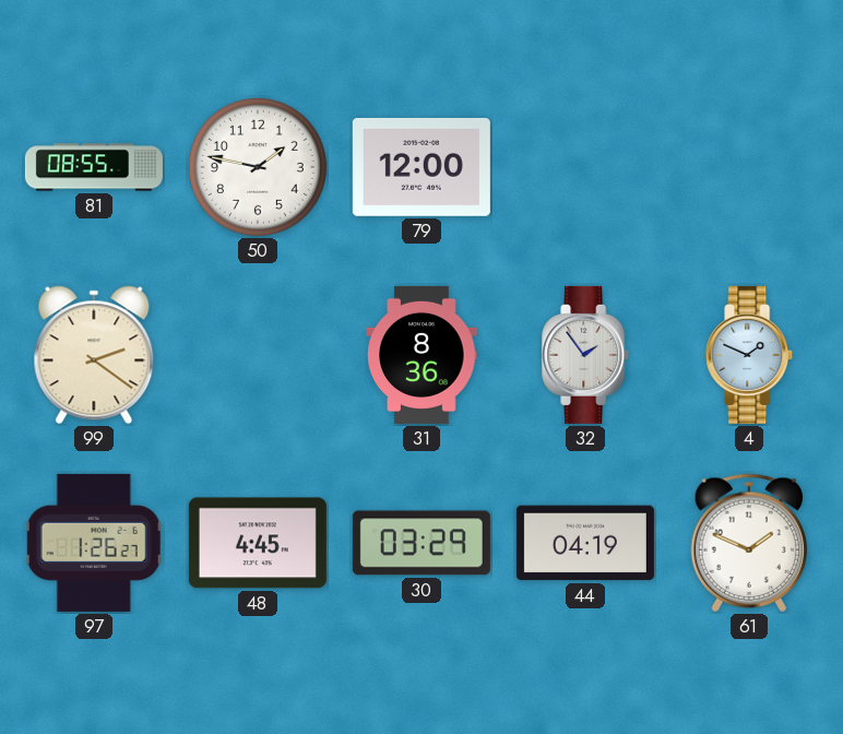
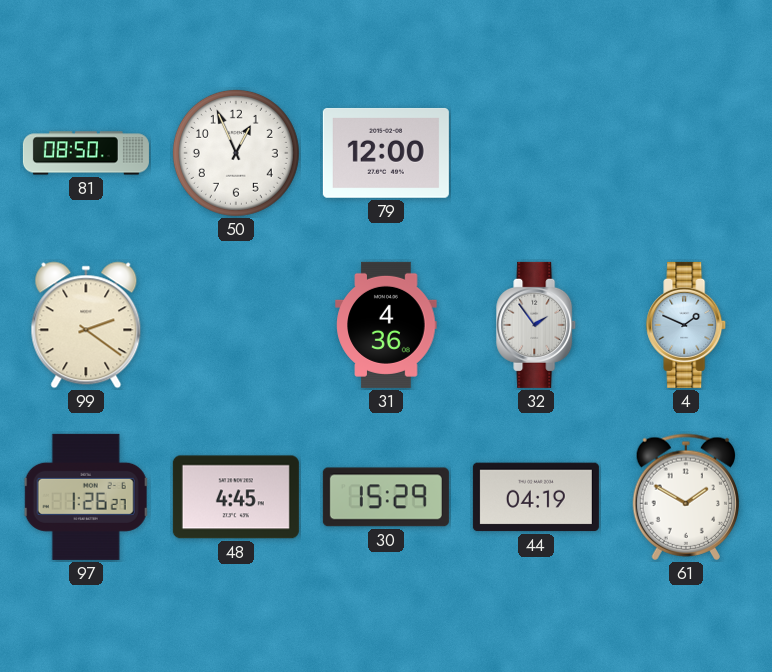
81: 08:55 -> 08:50 (86, 153)
50: 1:47 -> 12:56 (236, 153)
31: 8:36 -> 4:36 (386, 325)
30: 03:29 -> 15:29 (386, 497)
61: 1:49 -> 1:50 (685, 497)
